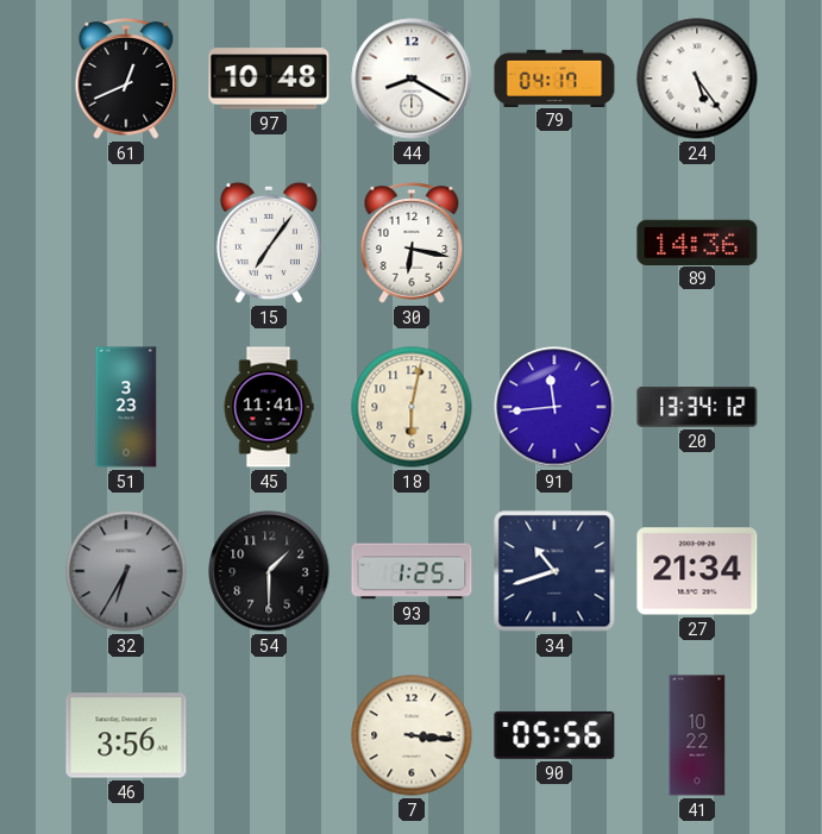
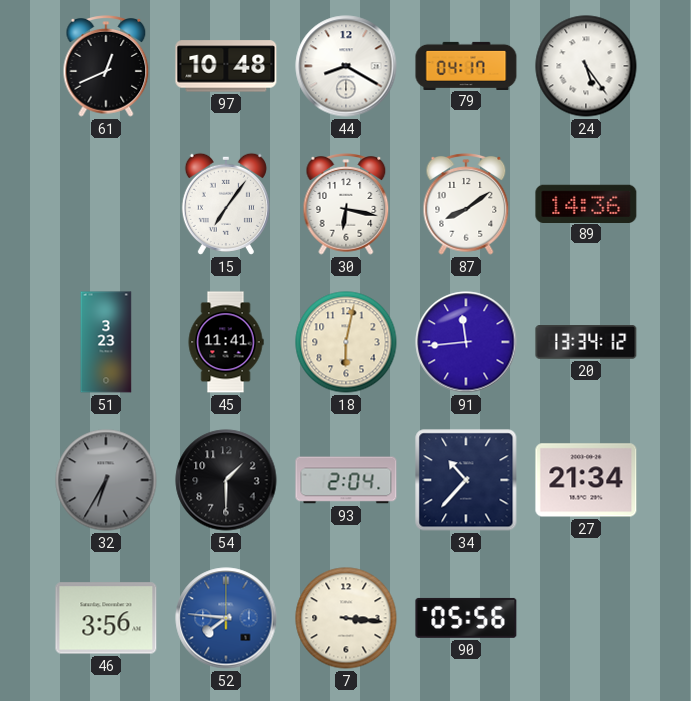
87: none -> 8:09 (466, 204)
93: 1:25 -> 2:04 (346, 480)
34: 10:42 -> 10:37 (466, 480)
52: none -> 7:46 (226, 618)
41: 10:22 -> none (697, 735)
